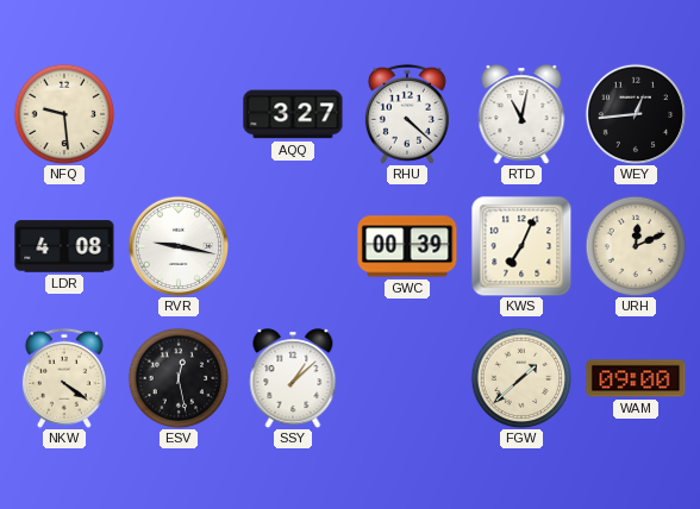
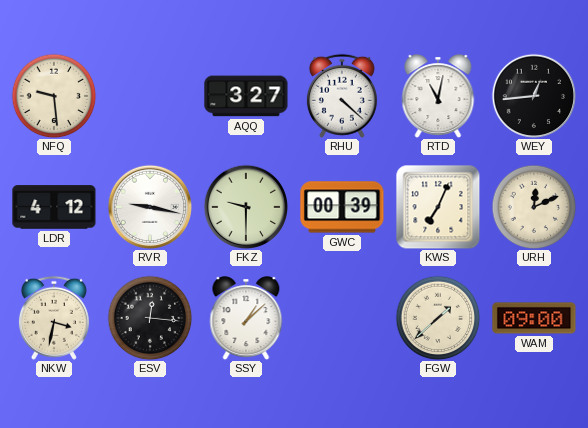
LDR: 4:08 -> 4:12 (54, 207)
FKZ: none -> 9:30 (246, 207)
NKW: 4:21 -> 3:32 (54, 318)
ESV: 12:28 -> 12:16 (150, 318)
